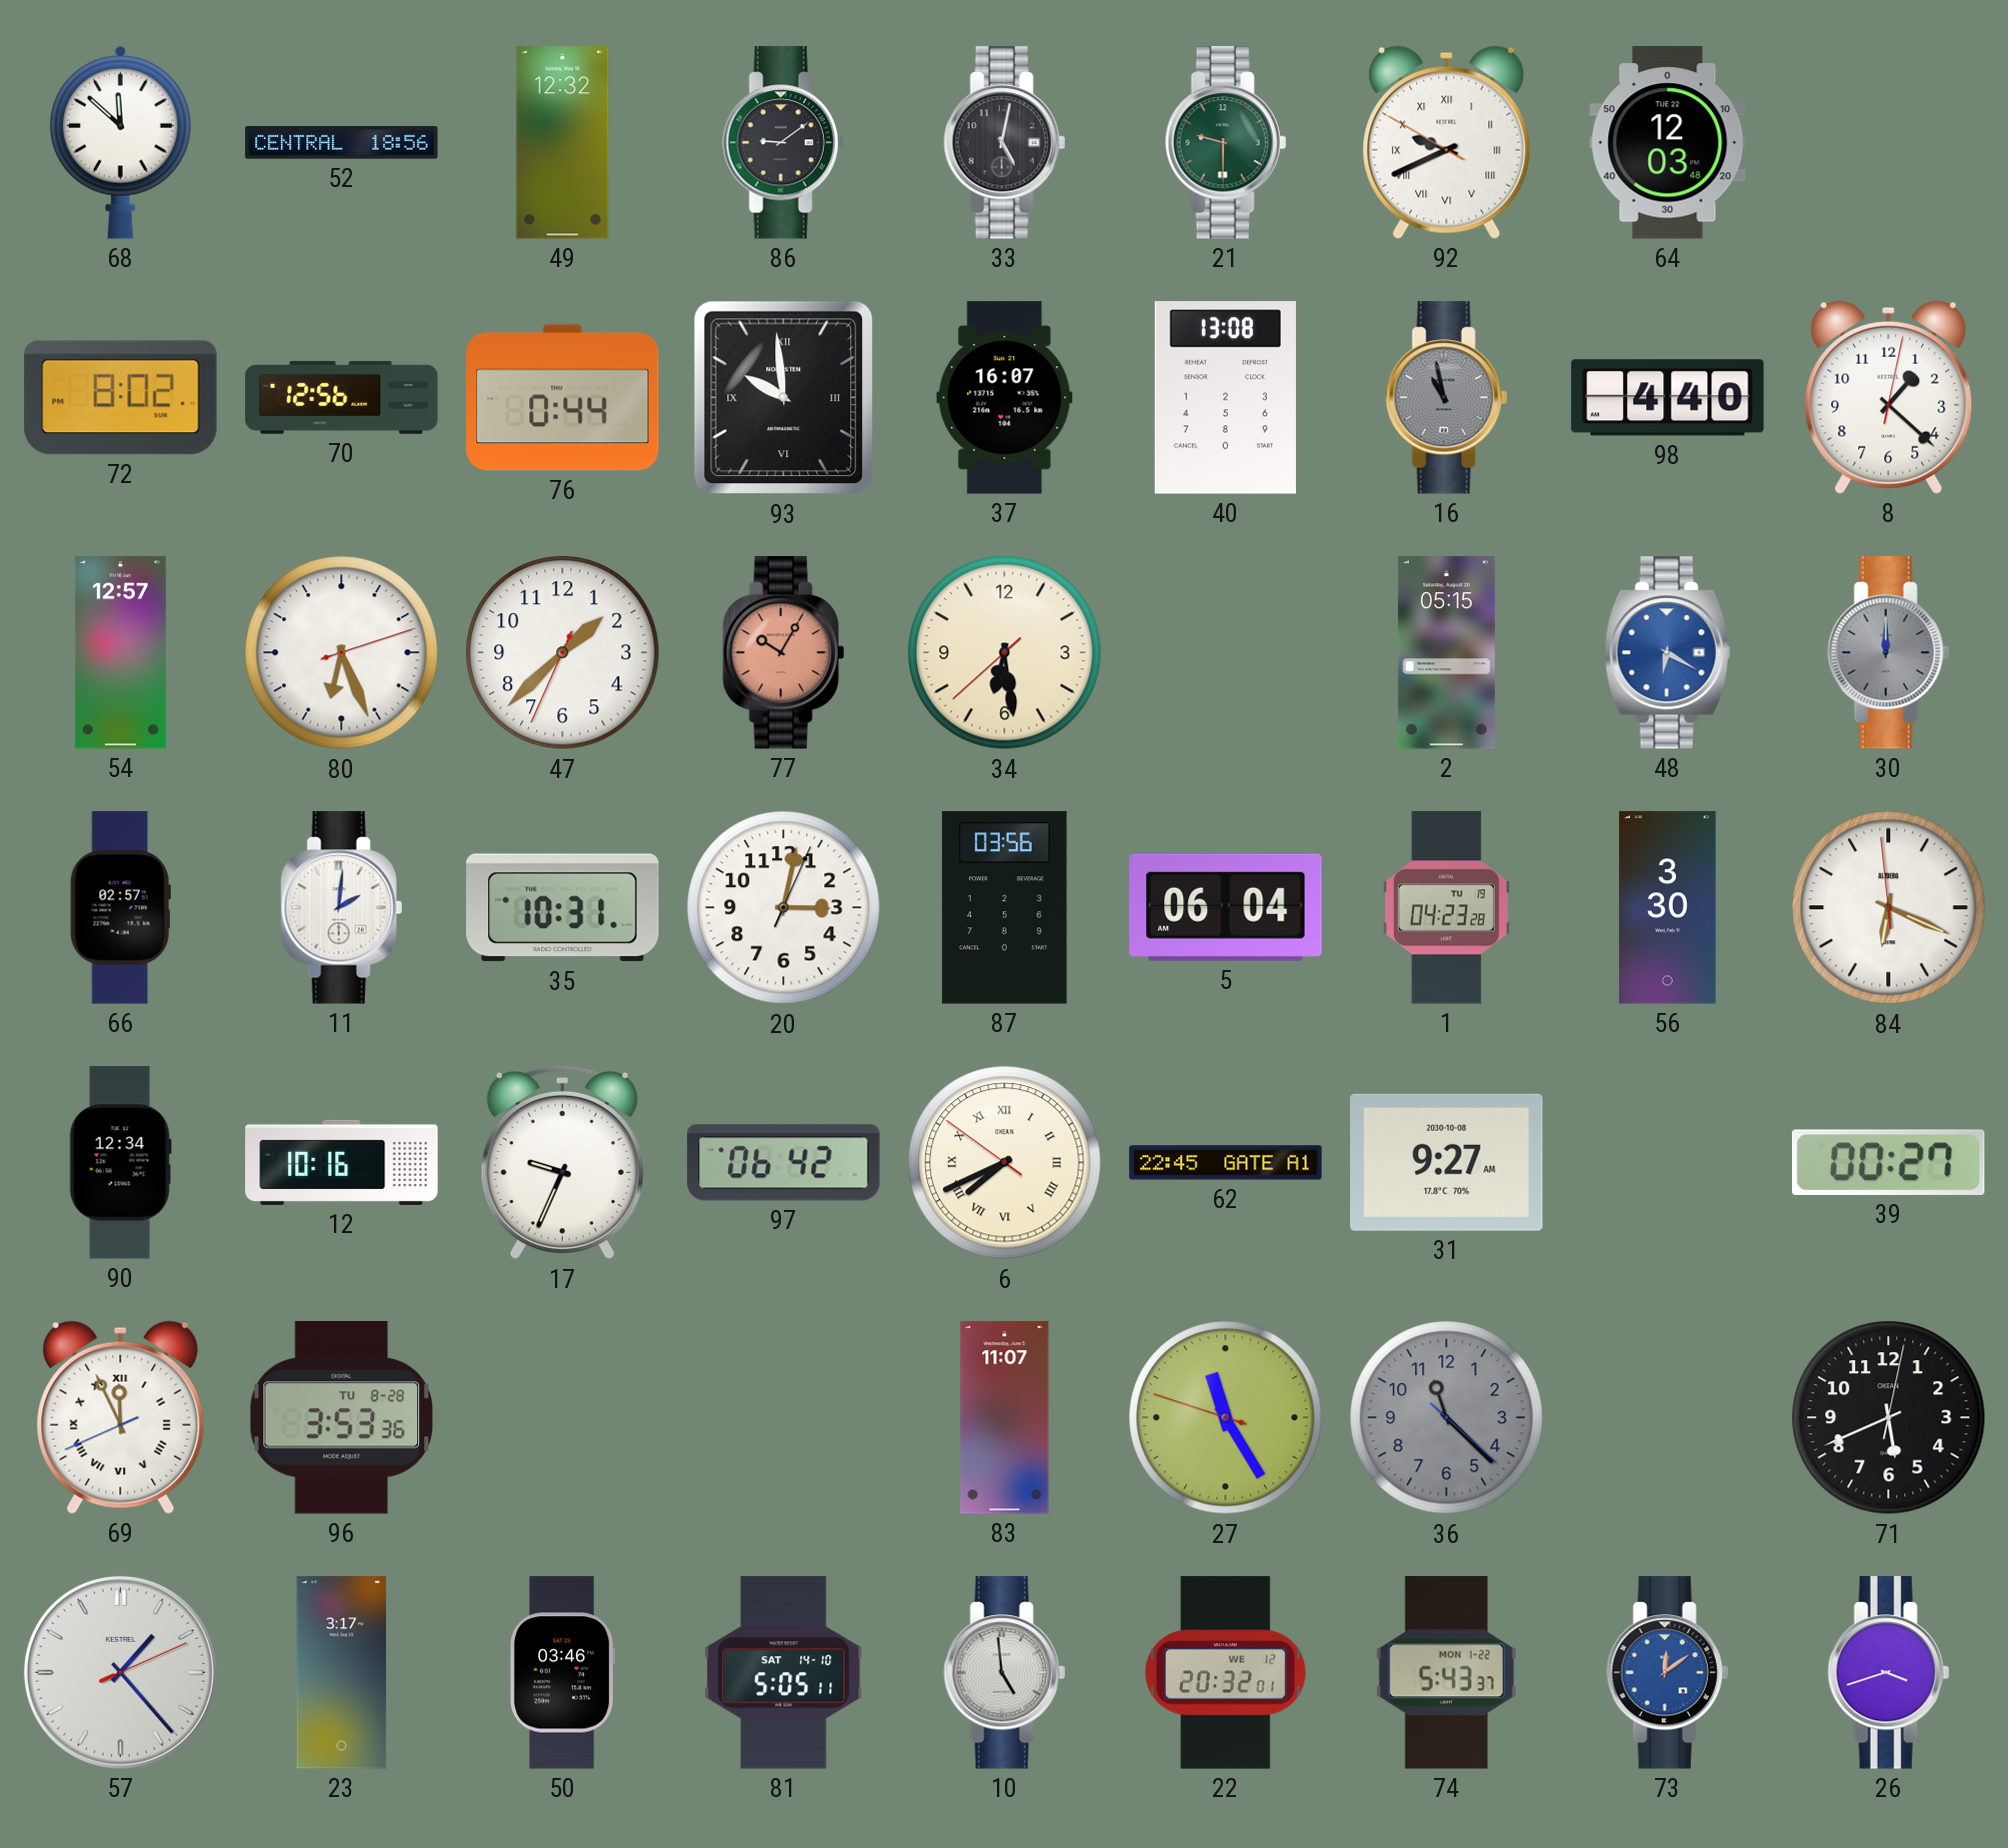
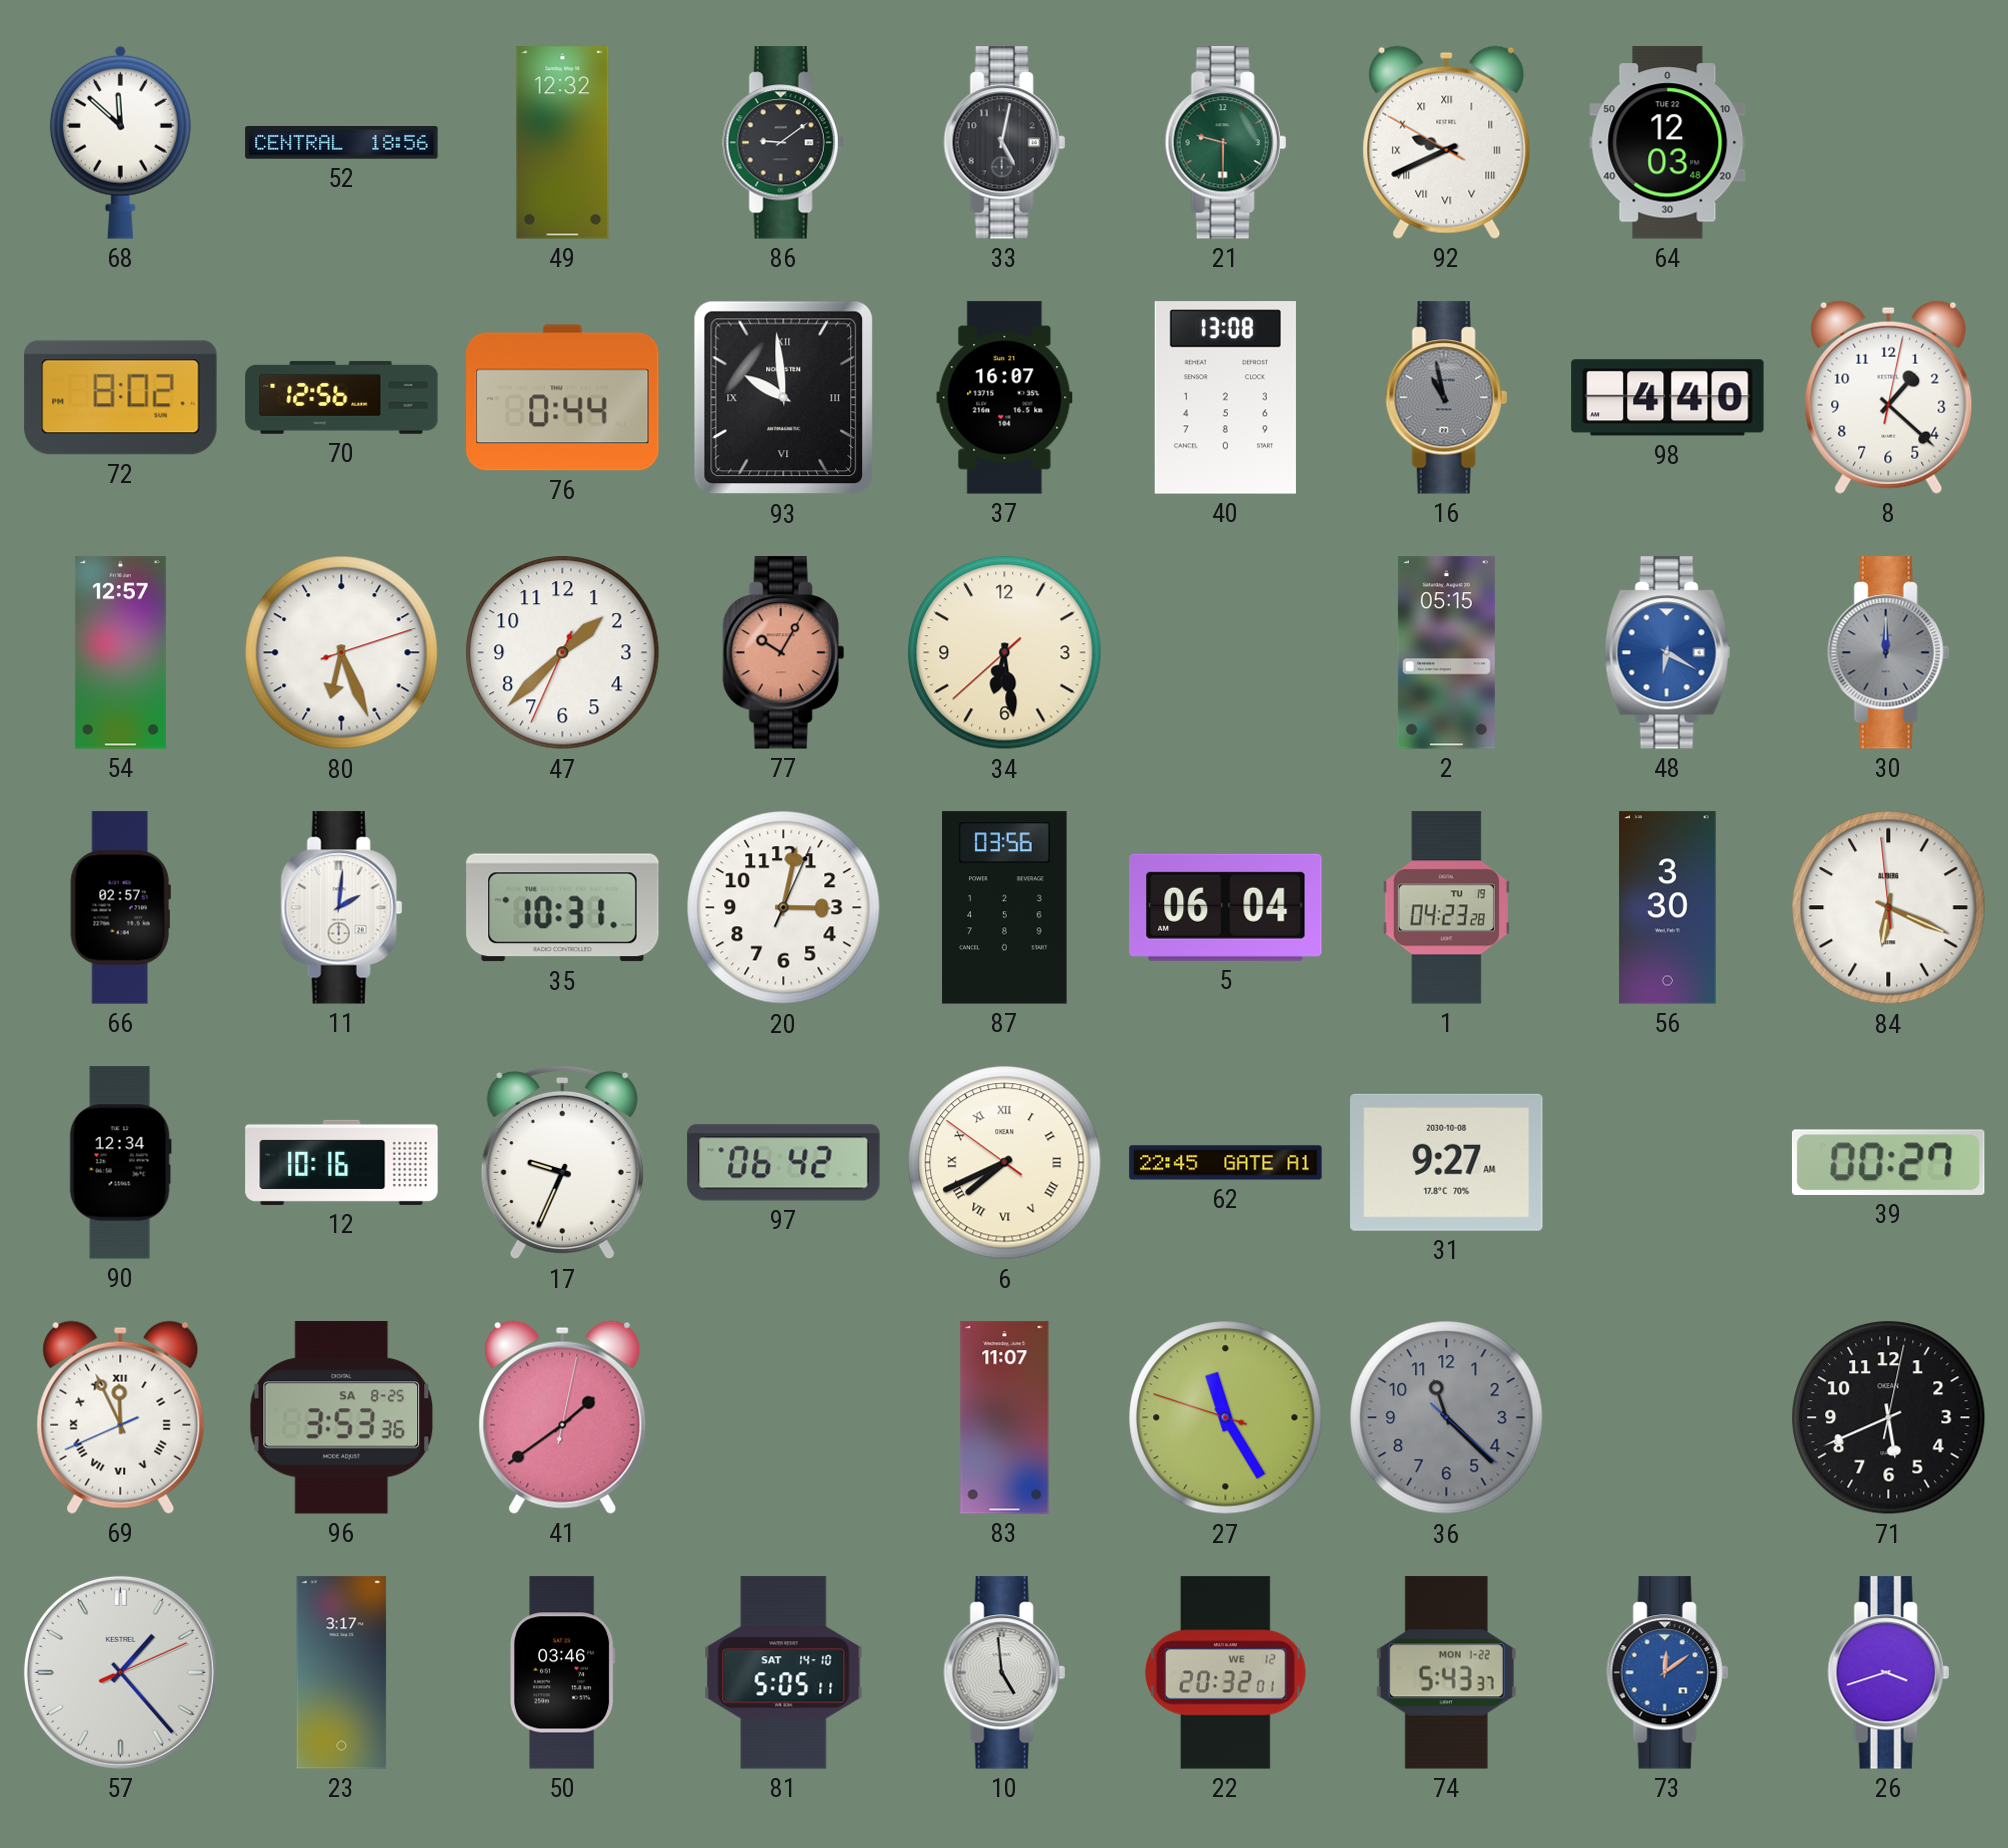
96 date: TU 8-28 -> SA 8-25 (342, 1418)
41: none -> 1:39 (563, 1417)
